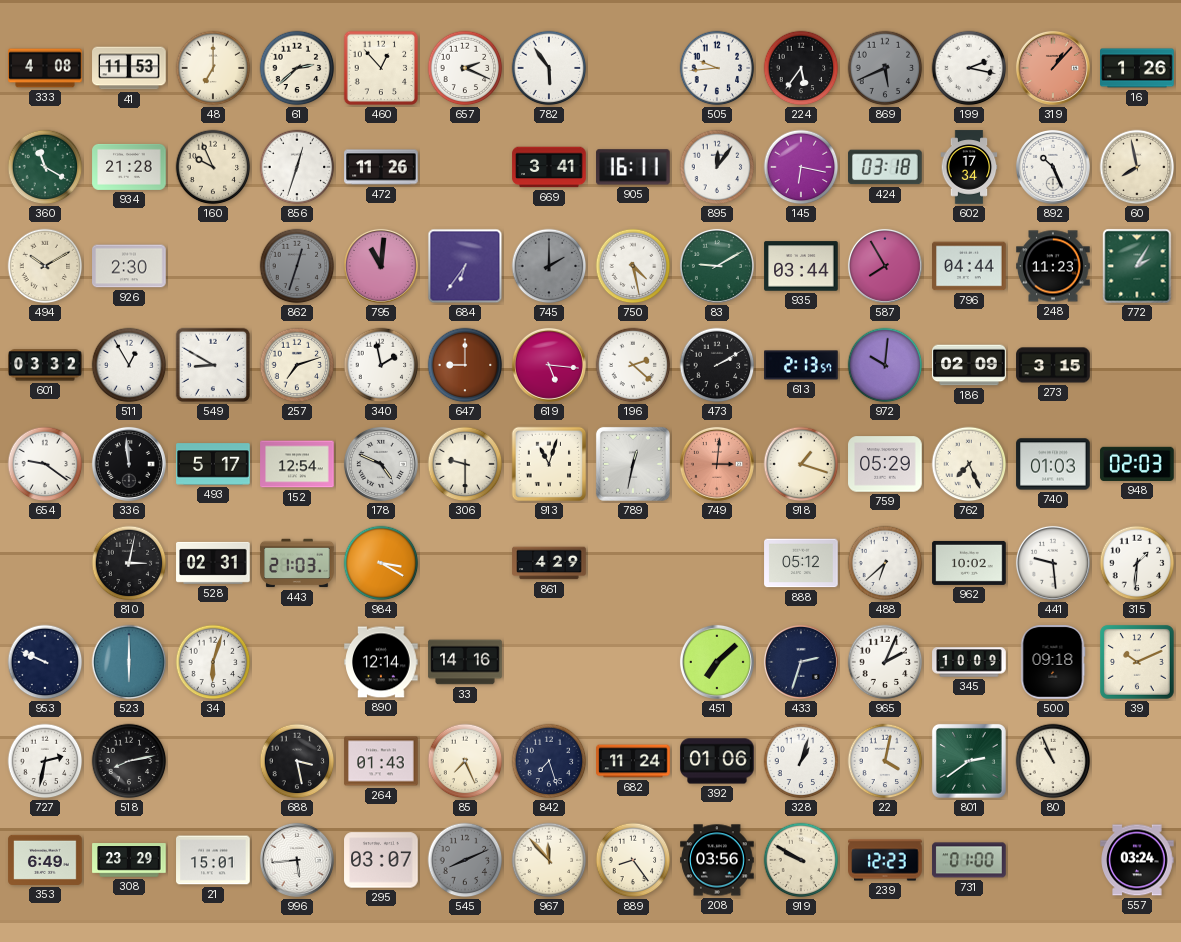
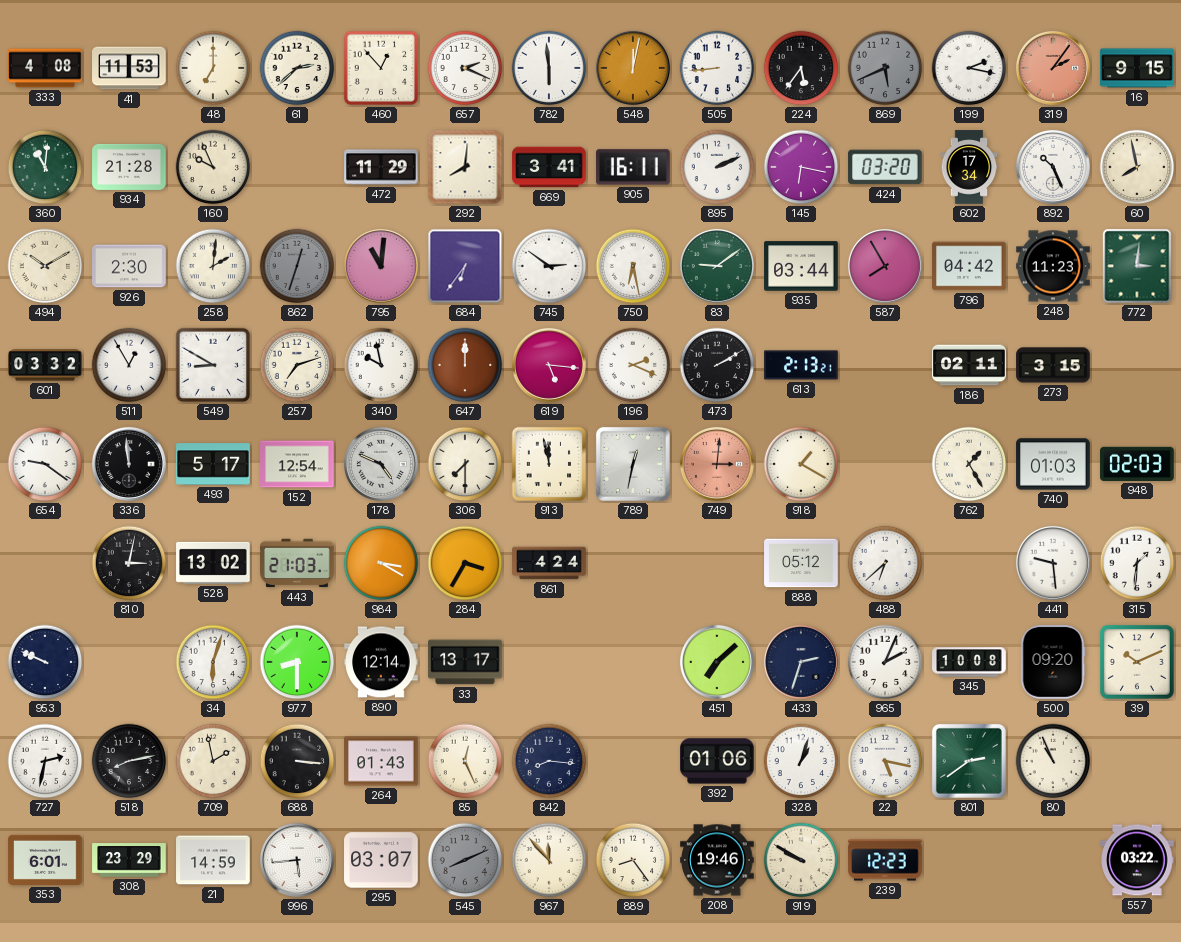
782: 5:54 -> 5:59 (549, 68)
548: none -> 12:02 (633, 68)
505: 9:44 -> 8:44 (717, 68)
319: 1:07 -> 2:06 (1053, 68)
16: 1:26 -> 9:15 (1137, 68)
360: 11:20 -> 11:01 (45, 167)
856: 12:33 -> none (297, 167)
472: 11:26 -> 11:29 (381, 167)
292: none -> 8:01 (465, 167)
895: 12:06 -> 2:11 (717, 167)
424: 03:18 -> 03:20 (885, 167)
258: none -> 2:01 (213, 266)
745: 2:00 -> 2:51 (549, 266)
745 dial: grey -> white (549, 266)
750: 4:28 -> 6:28 (633, 266)
83: 9:10 -> 9:09 (717, 266)
796: 04:44 -> 04:42 (969, 266)
772: 2:05 -> 3:01 (1137, 266)
340: 1:58 -> 9:58 (381, 365)
647: 9:00 -> 12:00 (465, 365)
196: 2:22 -> 2:19 (633, 365)
613: 2:13:57 -> 2:13:21 (801, 365)
972: 10:01 -> none (885, 365)
186: 02:09 -> 02:11 (969, 365)
306: 9:30 -> 7:30 (465, 464)
913: 11:03 -> 11:58 (549, 464)
918: 1:18 -> 1:20 (801, 464)
759: 05:29 -> none (885, 464)
762: 7:26 -> 1:25 (969, 464)
528: 02:31 -> 13:02 (213, 563)
284: none -> 3:35 (465, 563)
861: 4:29 -> 4:24 (549, 563)
962: 10:02 -> none (969, 563)
523: 6:00 -> none (129, 662)
977: none -> 8:30 (297, 662)
33: 14:16 -> 13:17 (465, 662)
345: 10:09 -> 10:08 (969, 662)
500: 09:18 -> 09:20 (1053, 662)
709: none -> 1:58 (213, 761)
688: 3:28 -> 3:16 (297, 761)
85: 7:26 -> 12:26 (465, 761)
842: 7:27 -> 8:16 (549, 761)
682: 11:24 -> none (633, 761)
22: 4:02 -> 5:17 (885, 761)
353: 6:49 -> 6:01 (45, 860)
21: 15:01 -> 14:59 (213, 860)
208: 03:56 -> 19:46 (717, 860)
731: 01:00 -> none (969, 860)
557: 03:24 -> 03:22 (1137, 860)
